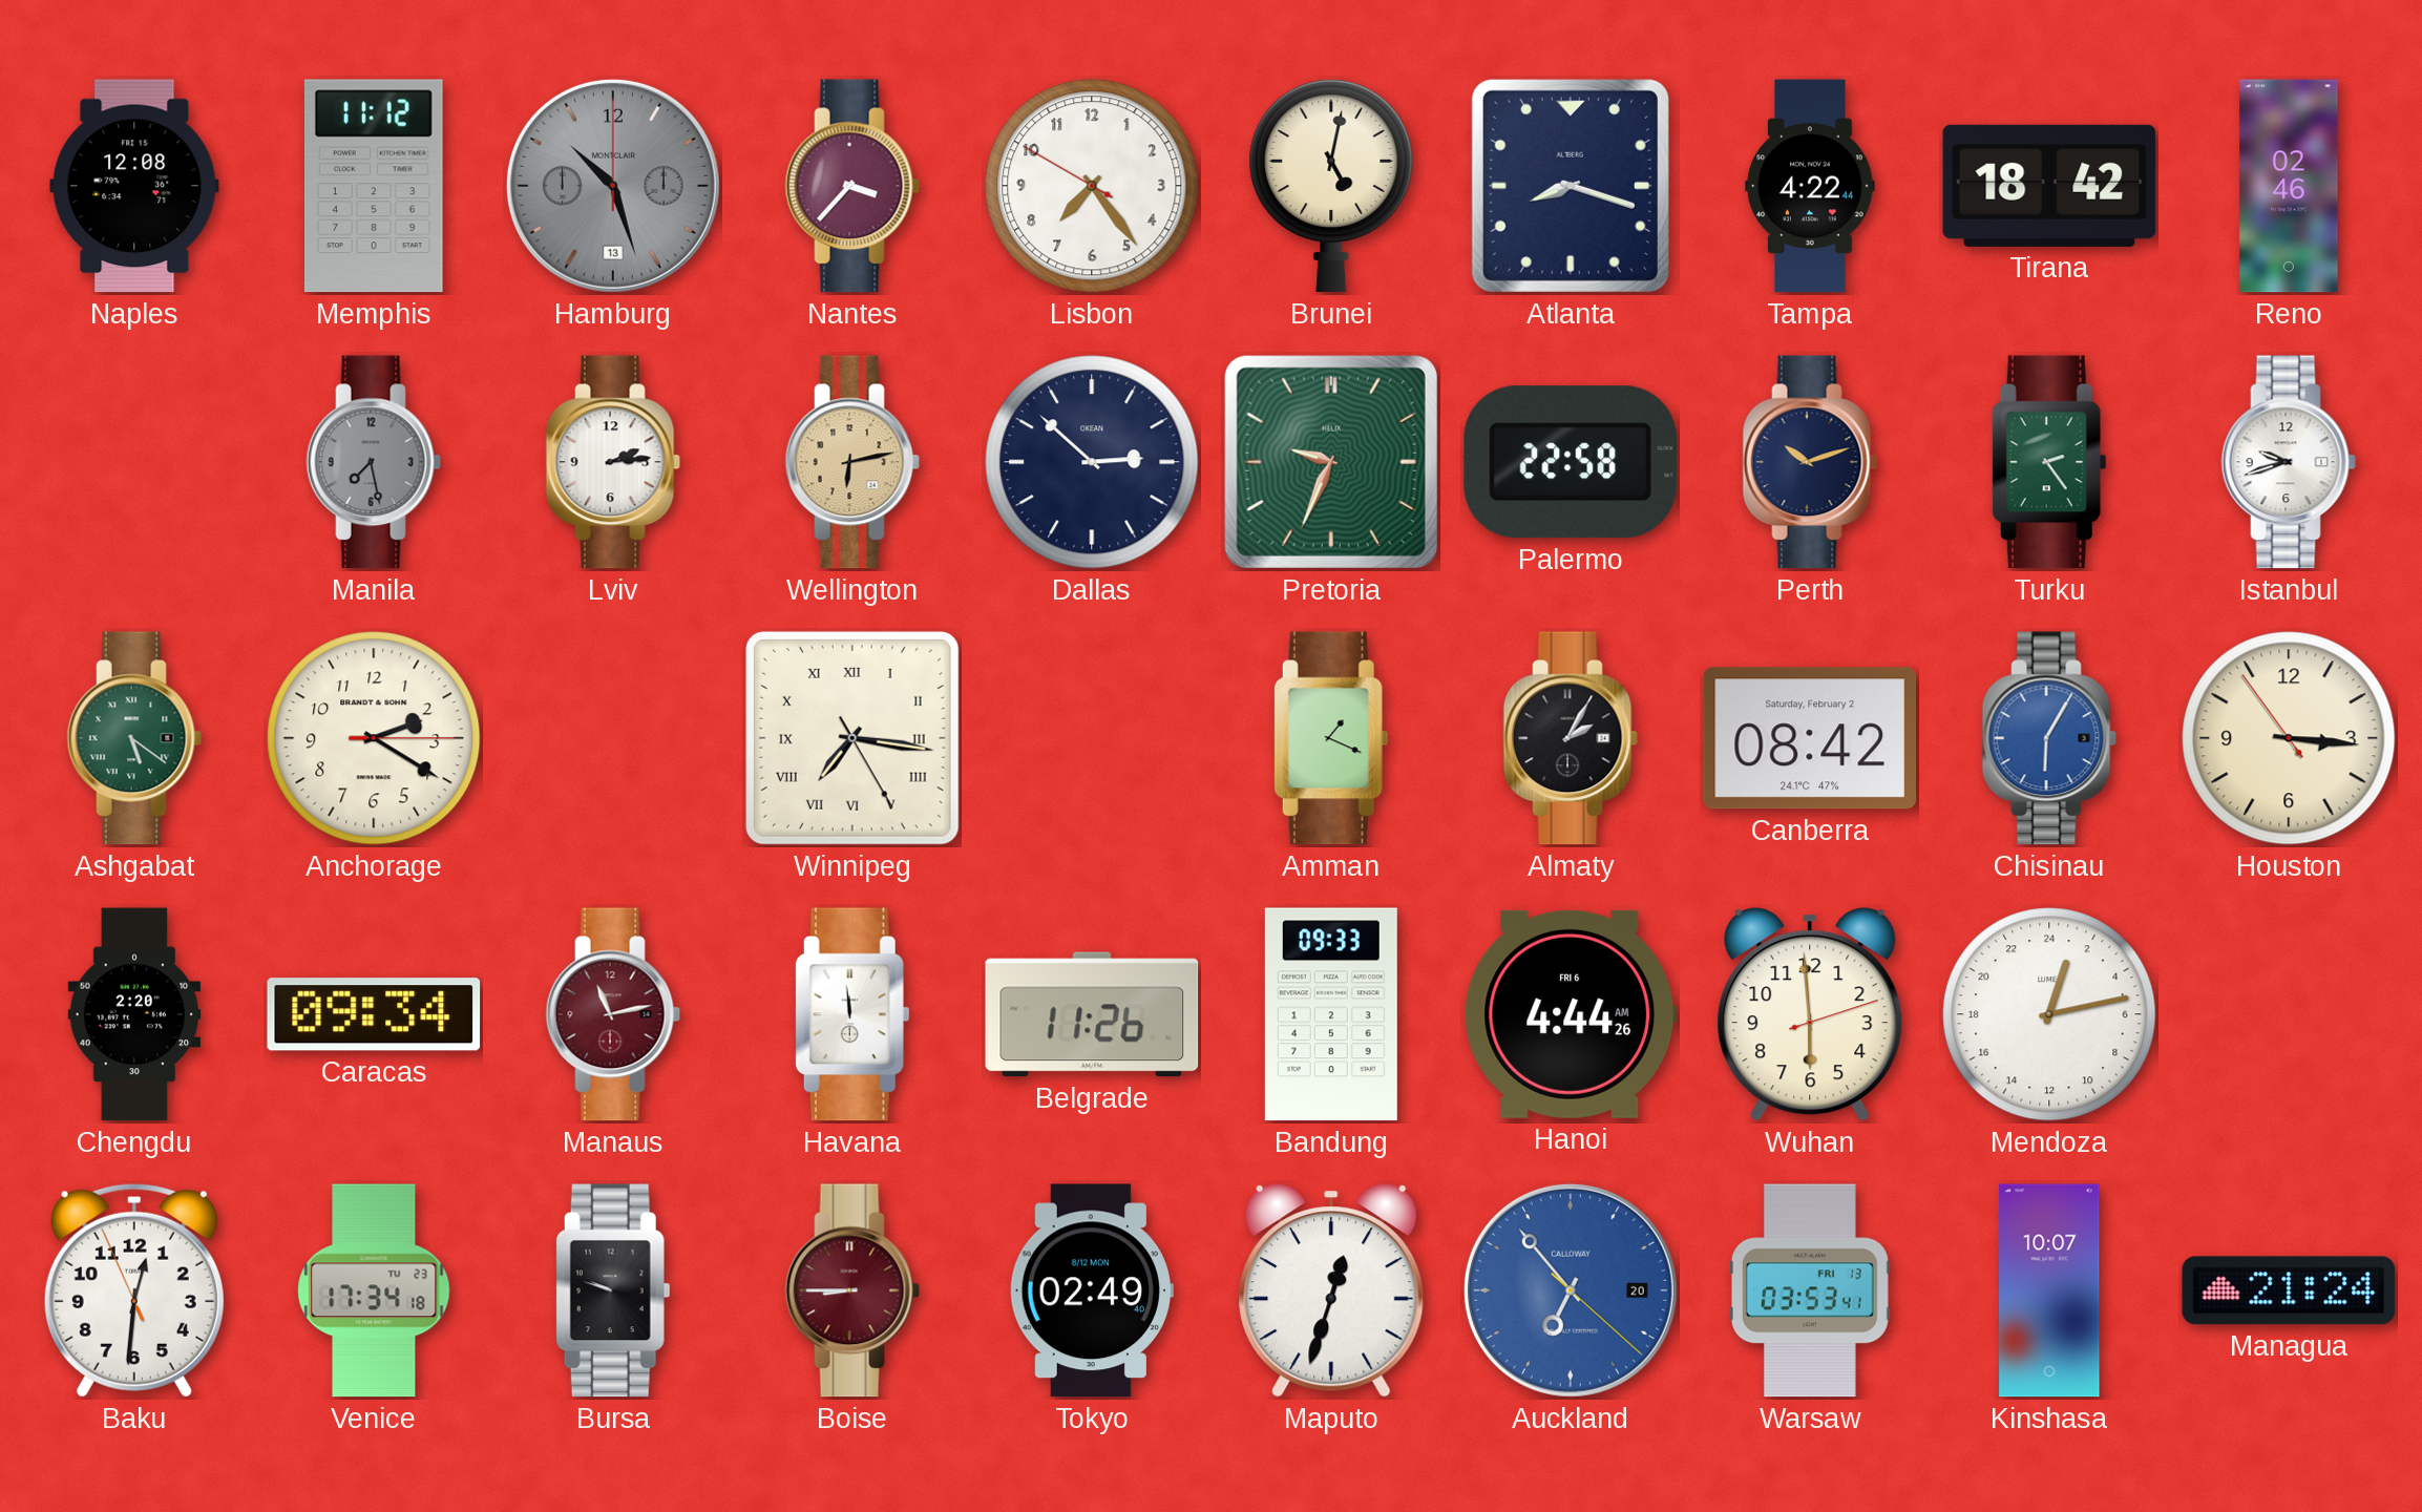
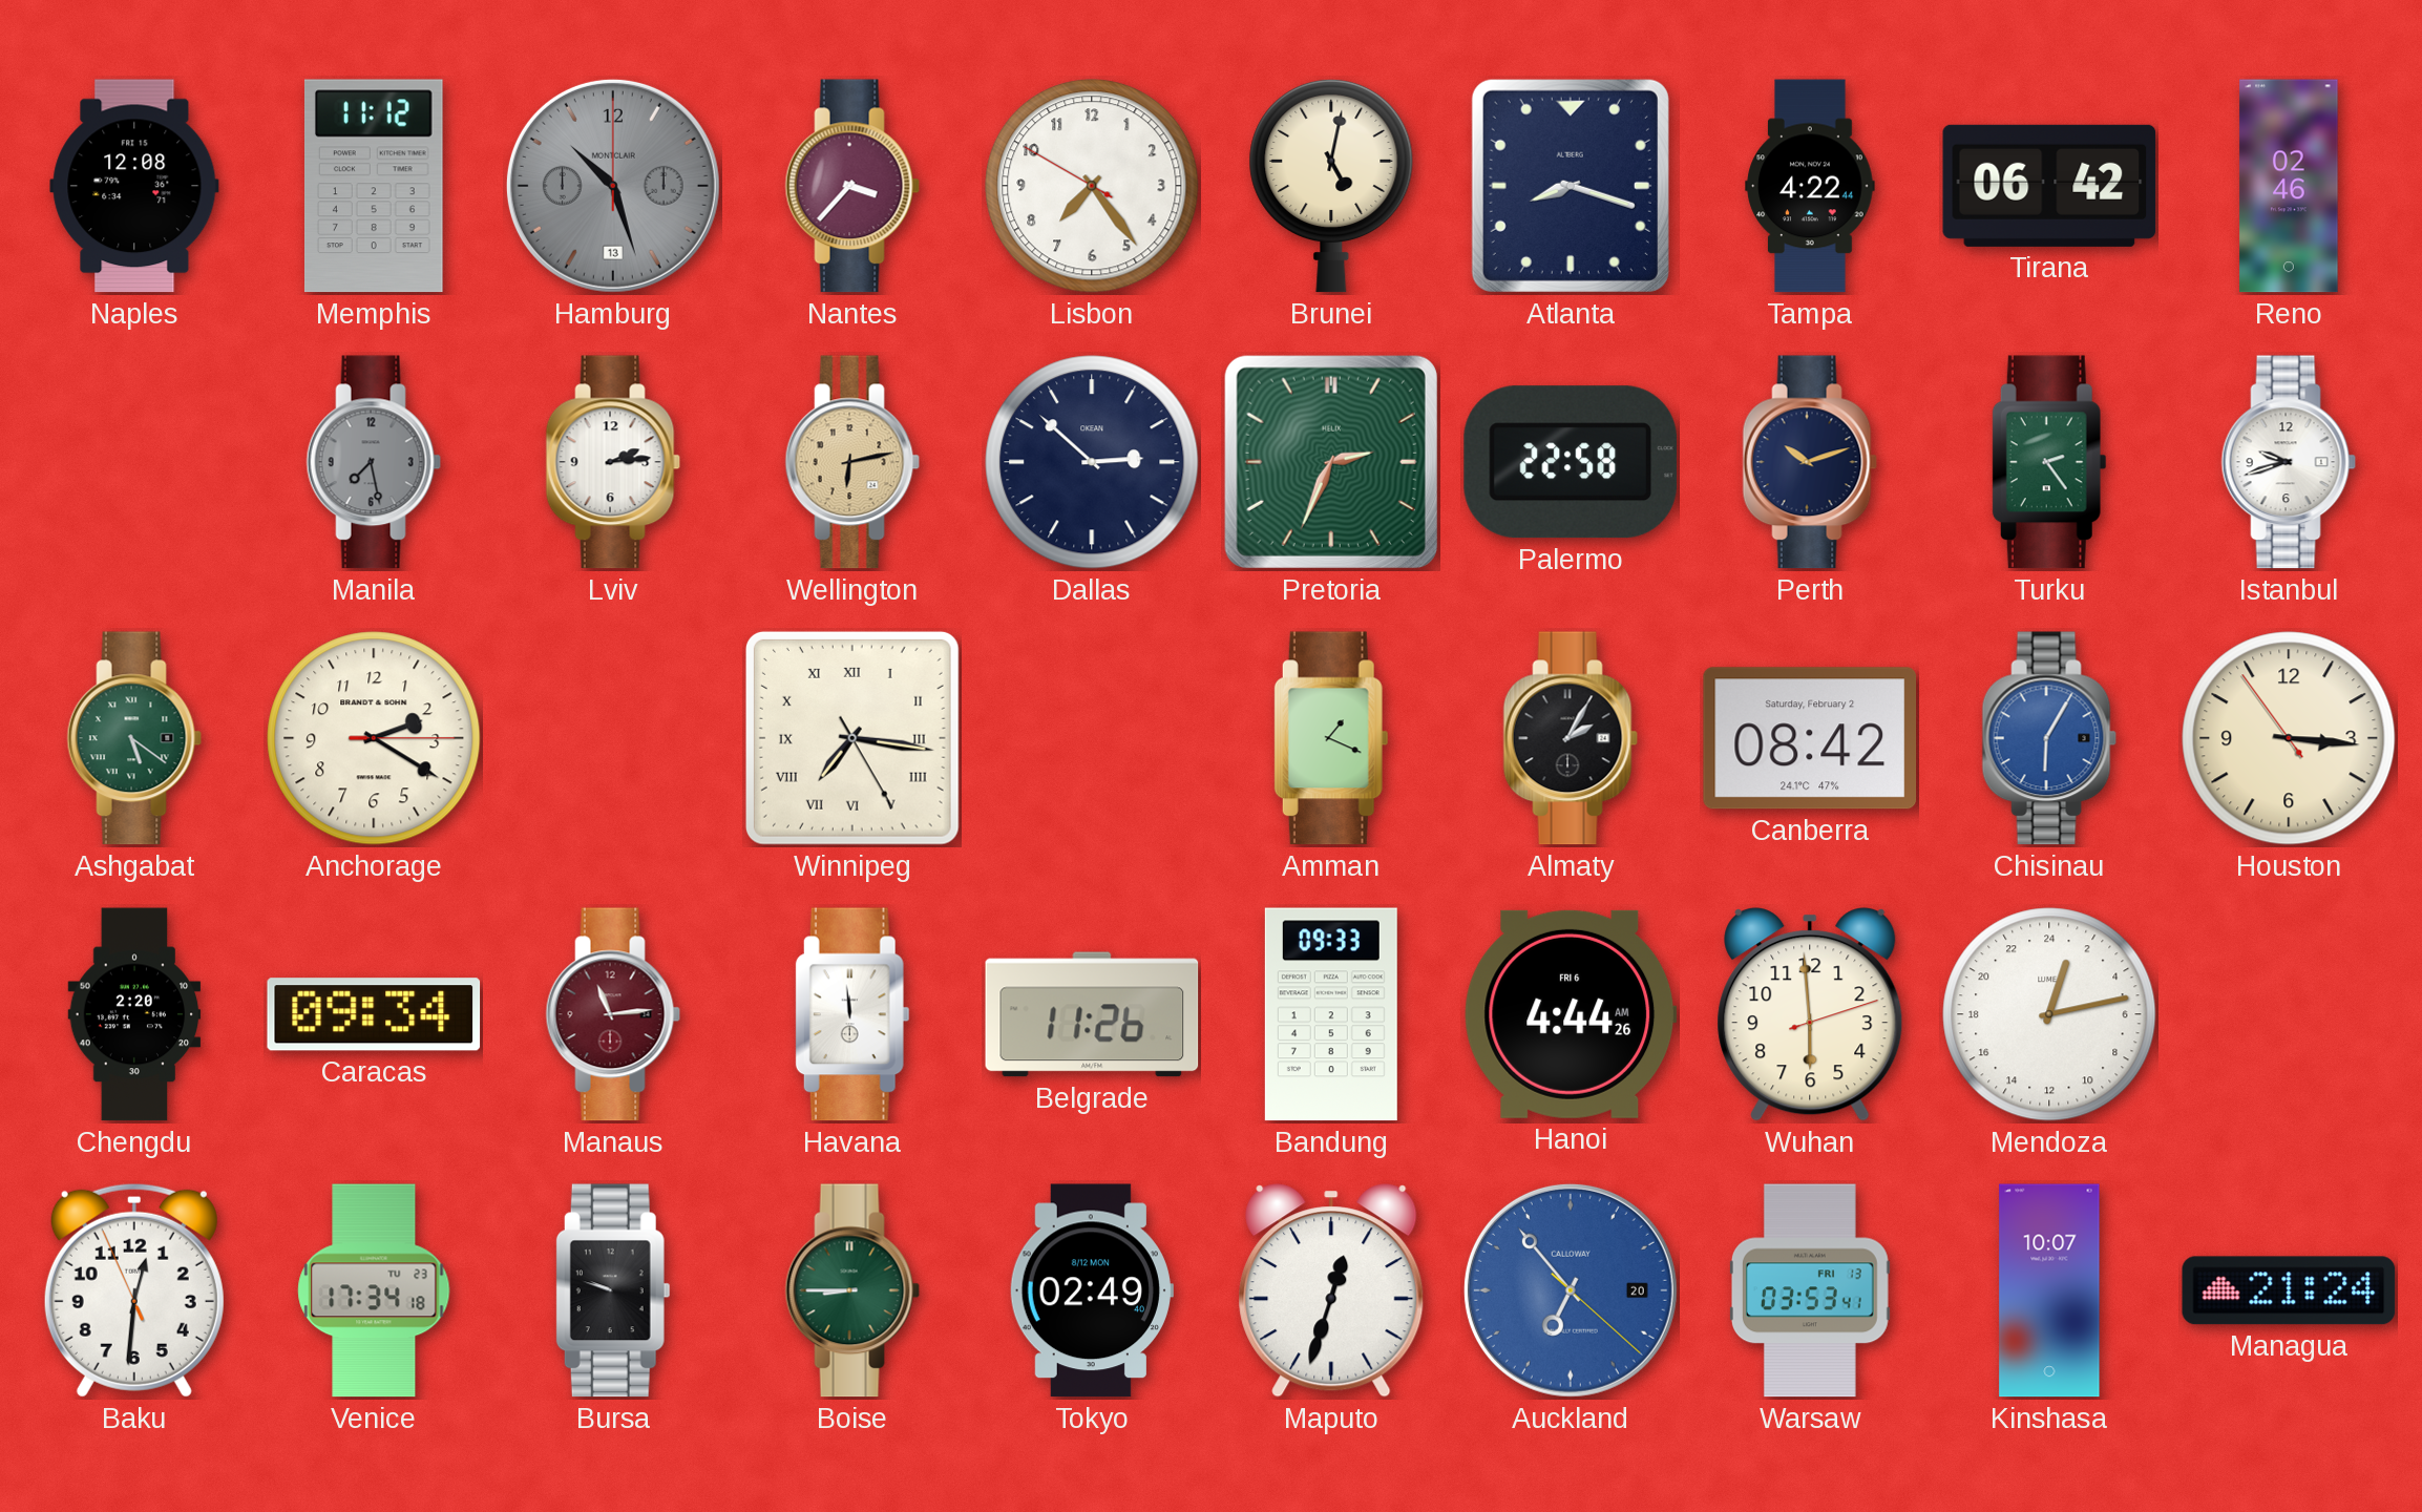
Tirana: 18:42 -> 06:42 (2049, 186)
Pretoria: 9:34 -> 2:34 (1331, 462)
Manaus: 11:13 -> 11:14 (613, 1014)
Boise dial: burgundy -> green (852, 1290)
